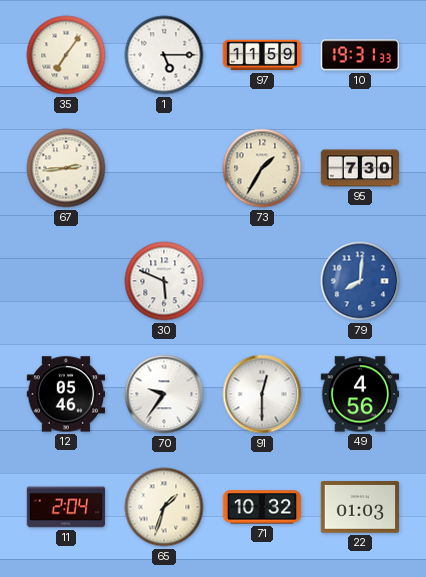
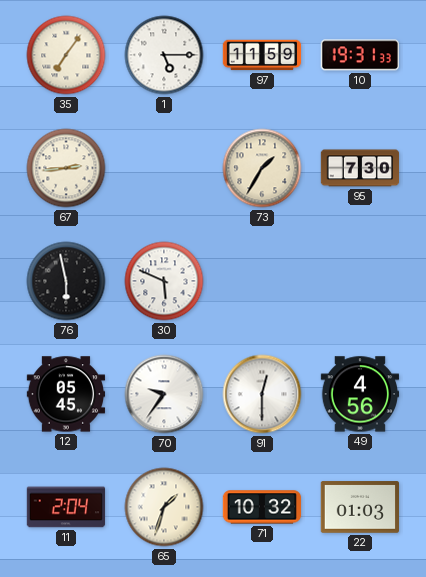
76: none -> 5:58 (66, 281)
79: 8:01 -> none (360, 281)
12: 05:46 -> 05:45 (66, 394)
